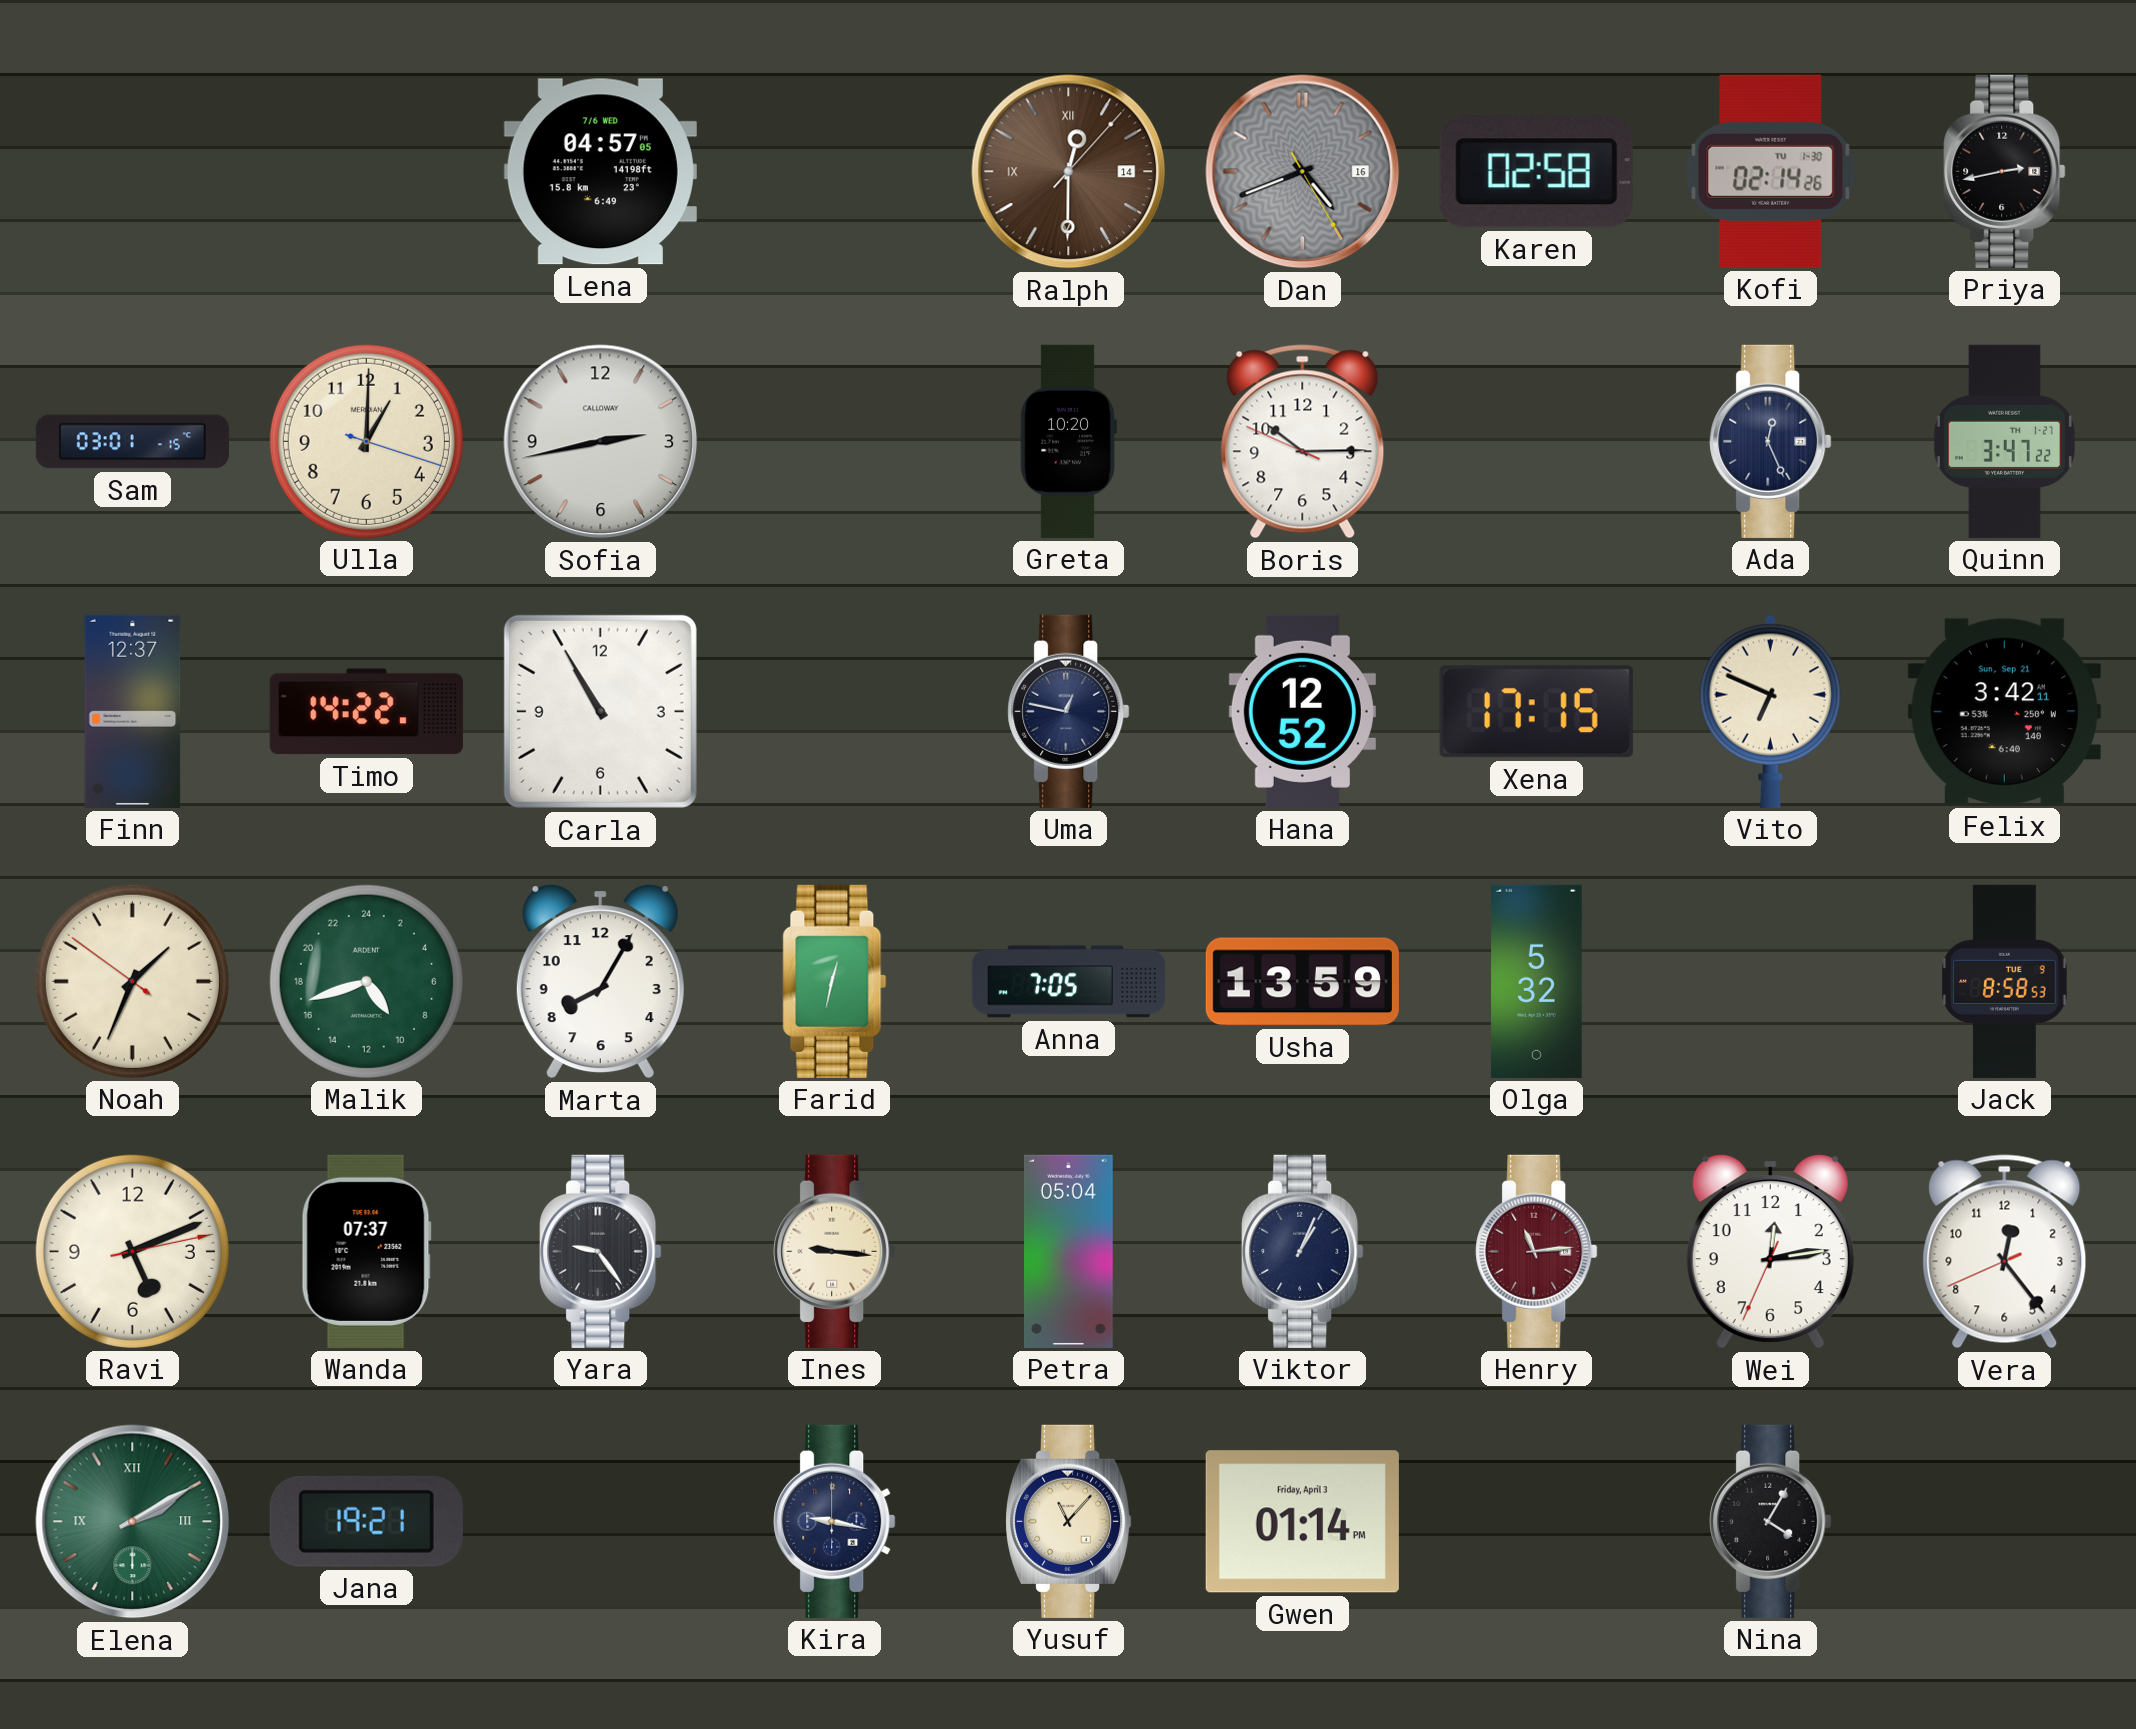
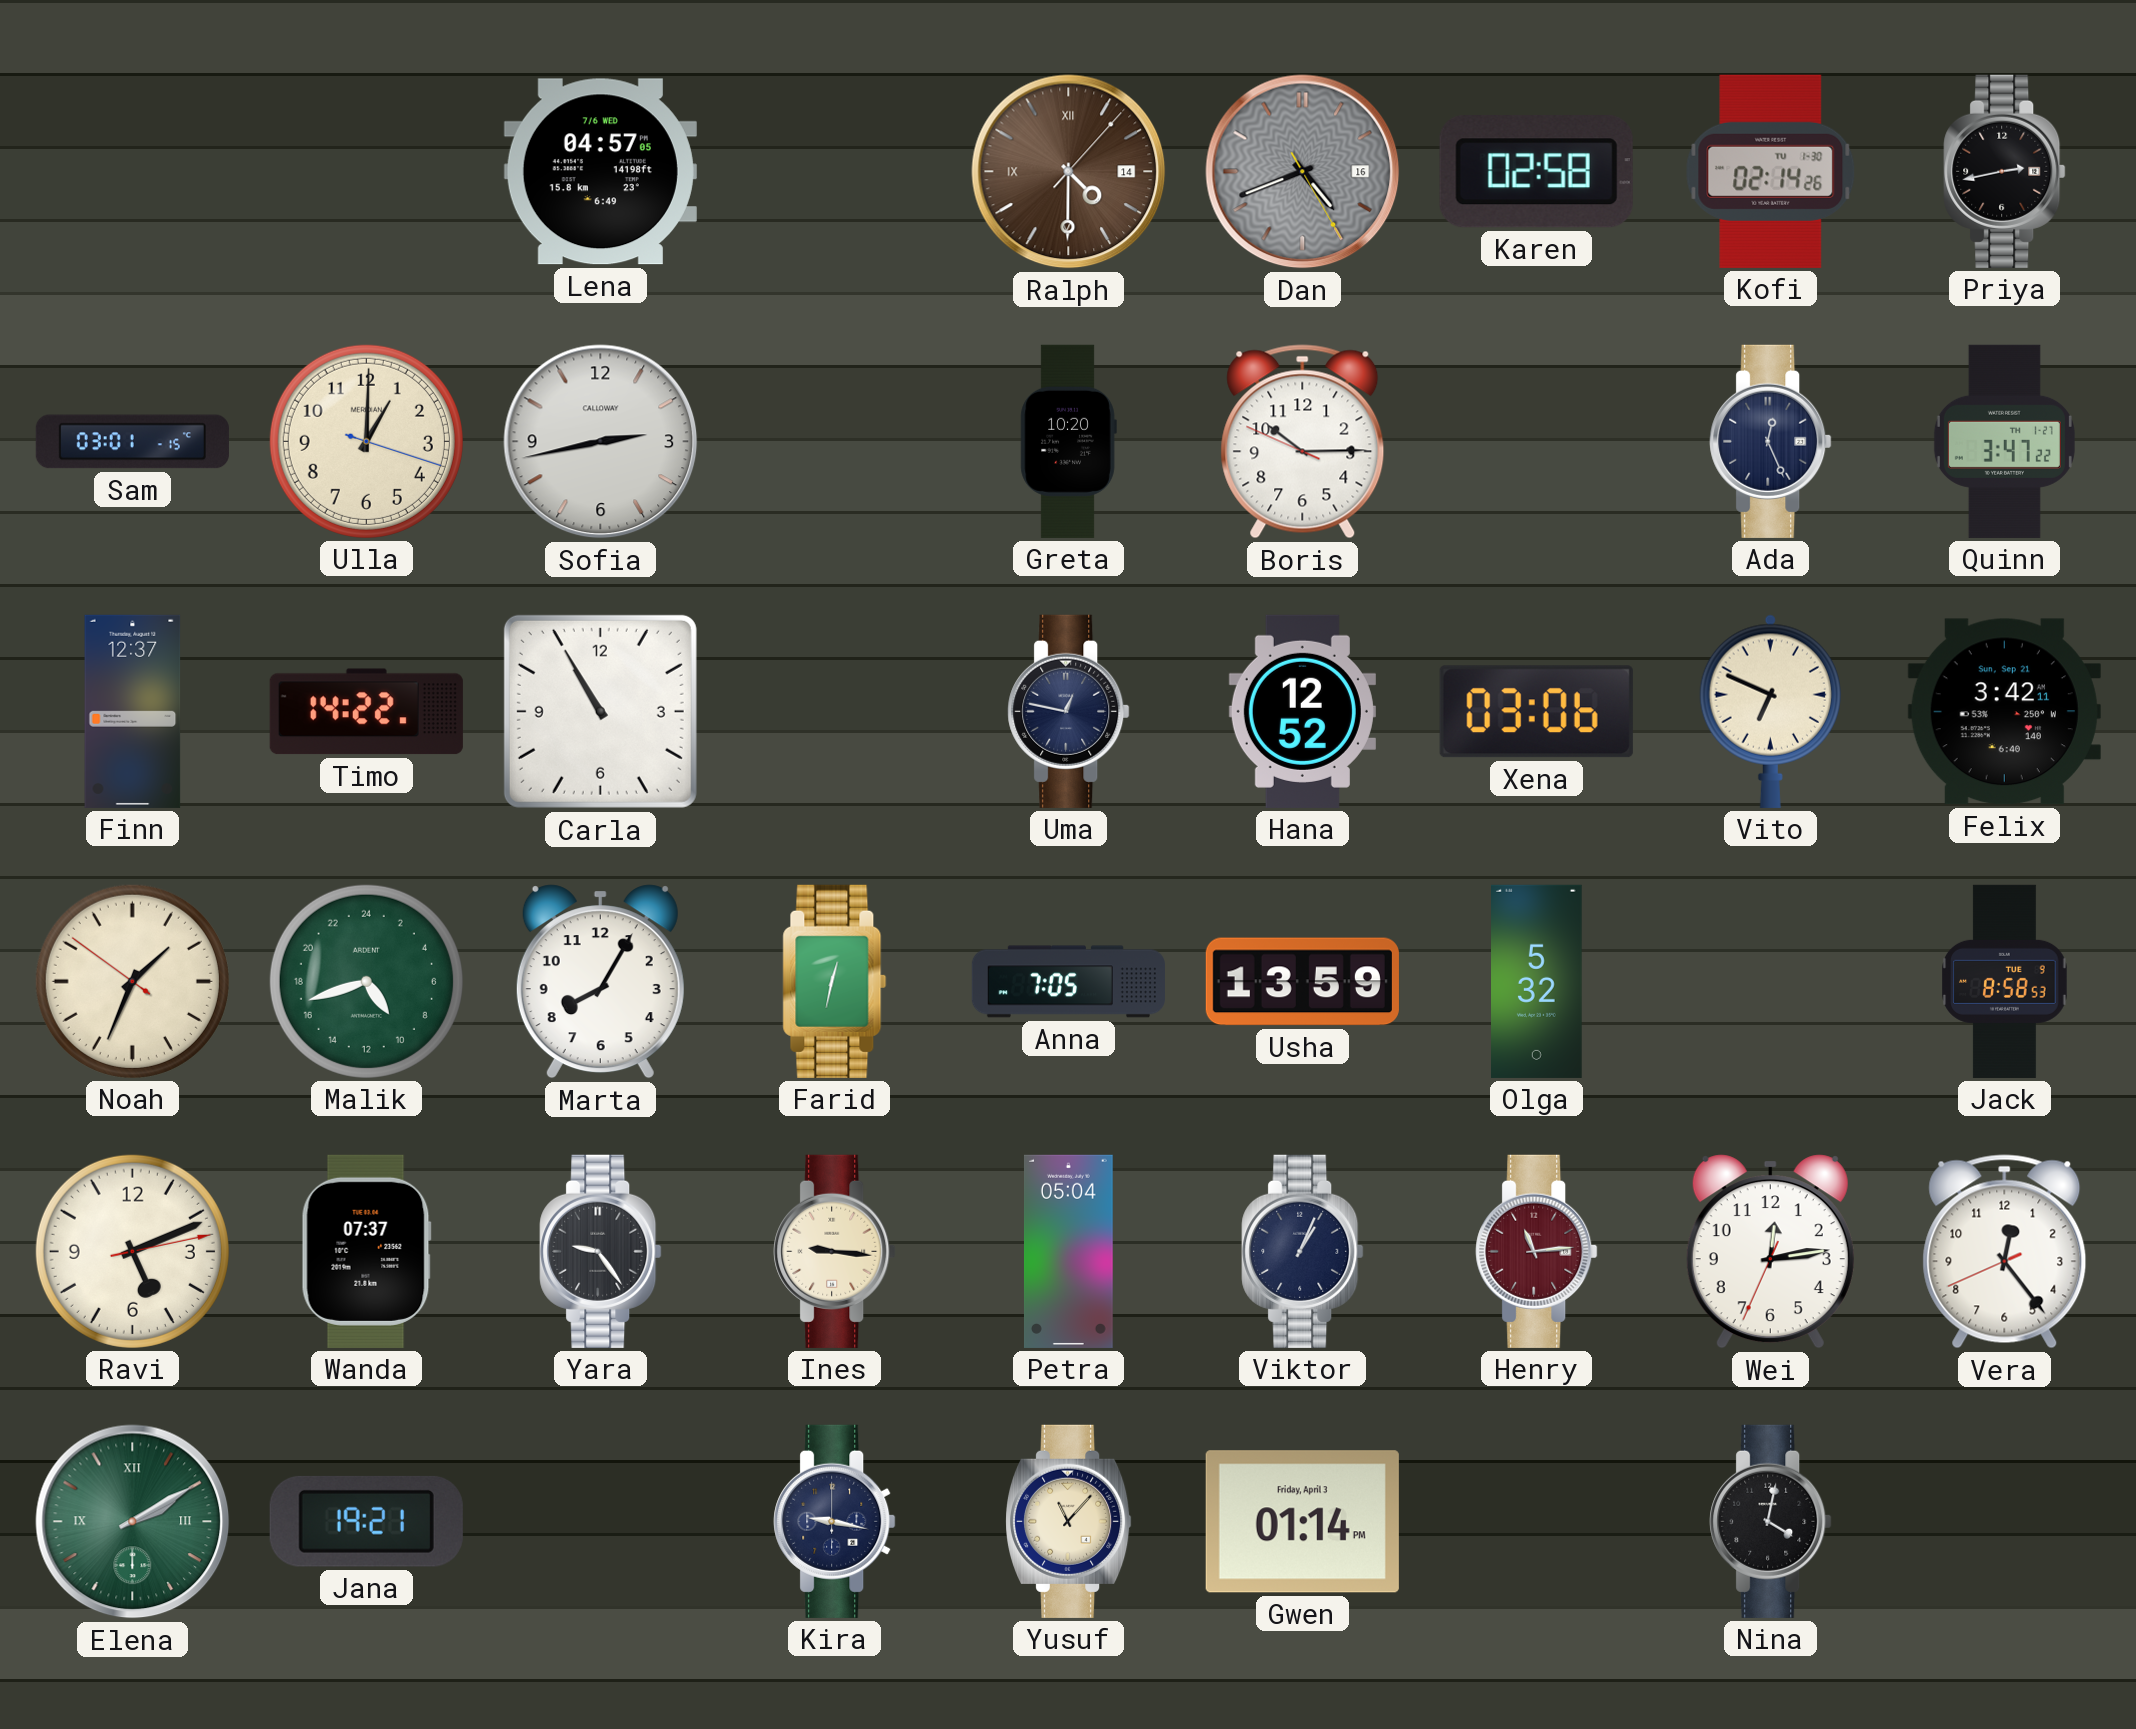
Ralph: 12:30 -> 4:30 (1069, 172)
Xena: 17:15 -> 03:06 (1536, 712)
Nina: 4:05 -> 4:02 (1771, 1521)
